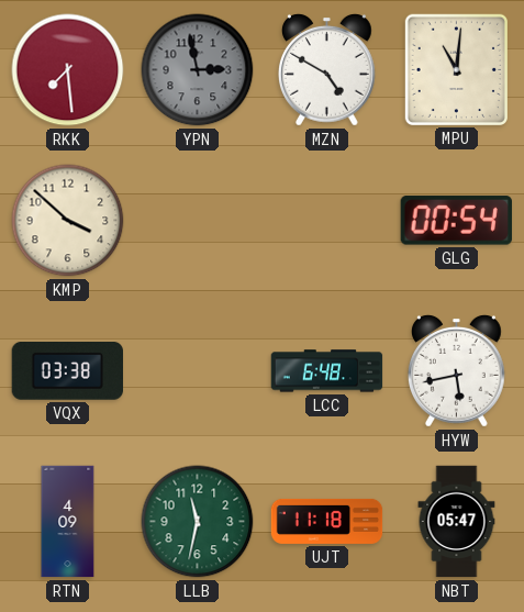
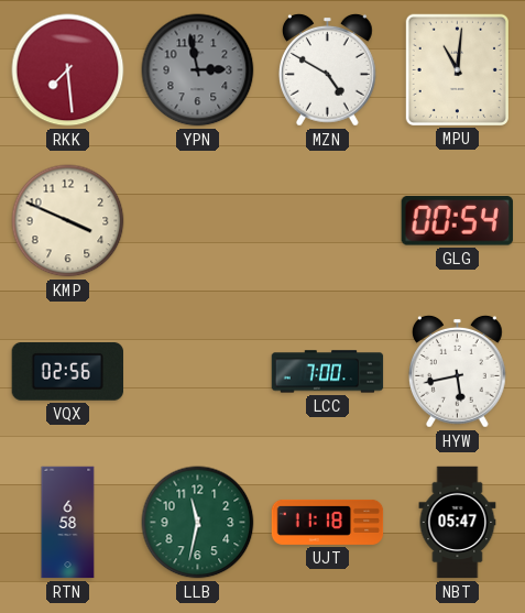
KMP: 3:52 -> 3:49 (68, 221)
VQX: 03:38 -> 02:56 (67, 372)
LCC: 6:48 -> 7:00 (328, 372)
RTN: 4:09 -> 6:58 (68, 523)
